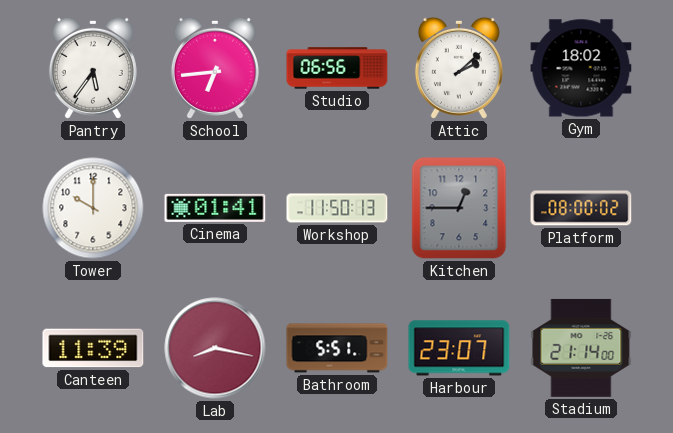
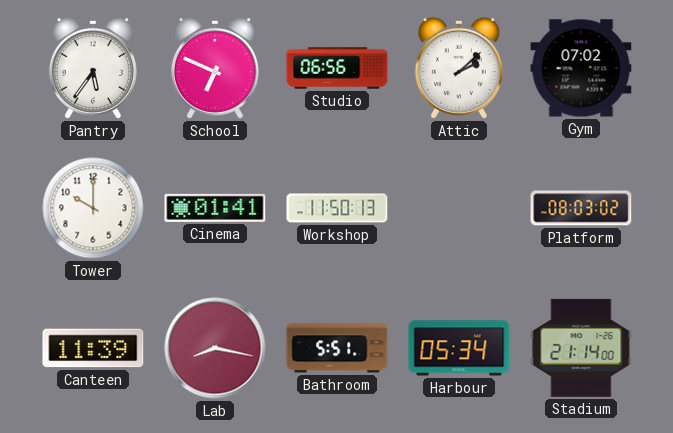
School: 6:44 -> 6:49 (215, 68)
Gym: 18:02 -> 07:02 (581, 68)
Kitchen: 12:45 -> none (459, 208)
Platform: 08:00 -> 08:03 (581, 208)
Harbour: 23:07 -> 05:34 (459, 348)
